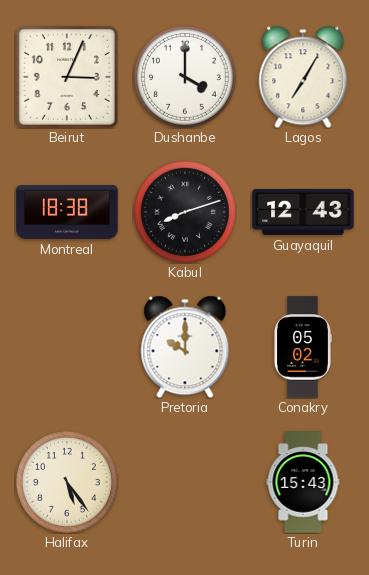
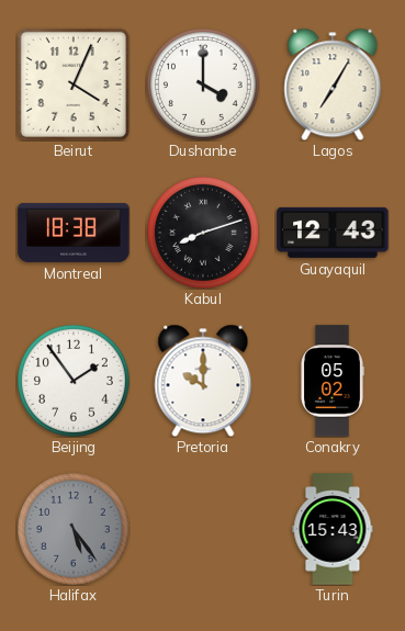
Beirut: 3:04 -> 4:04 (74, 84)
Beijing: none -> 1:54 (74, 381)
Halifax dial: cream -> grey (74, 529)
